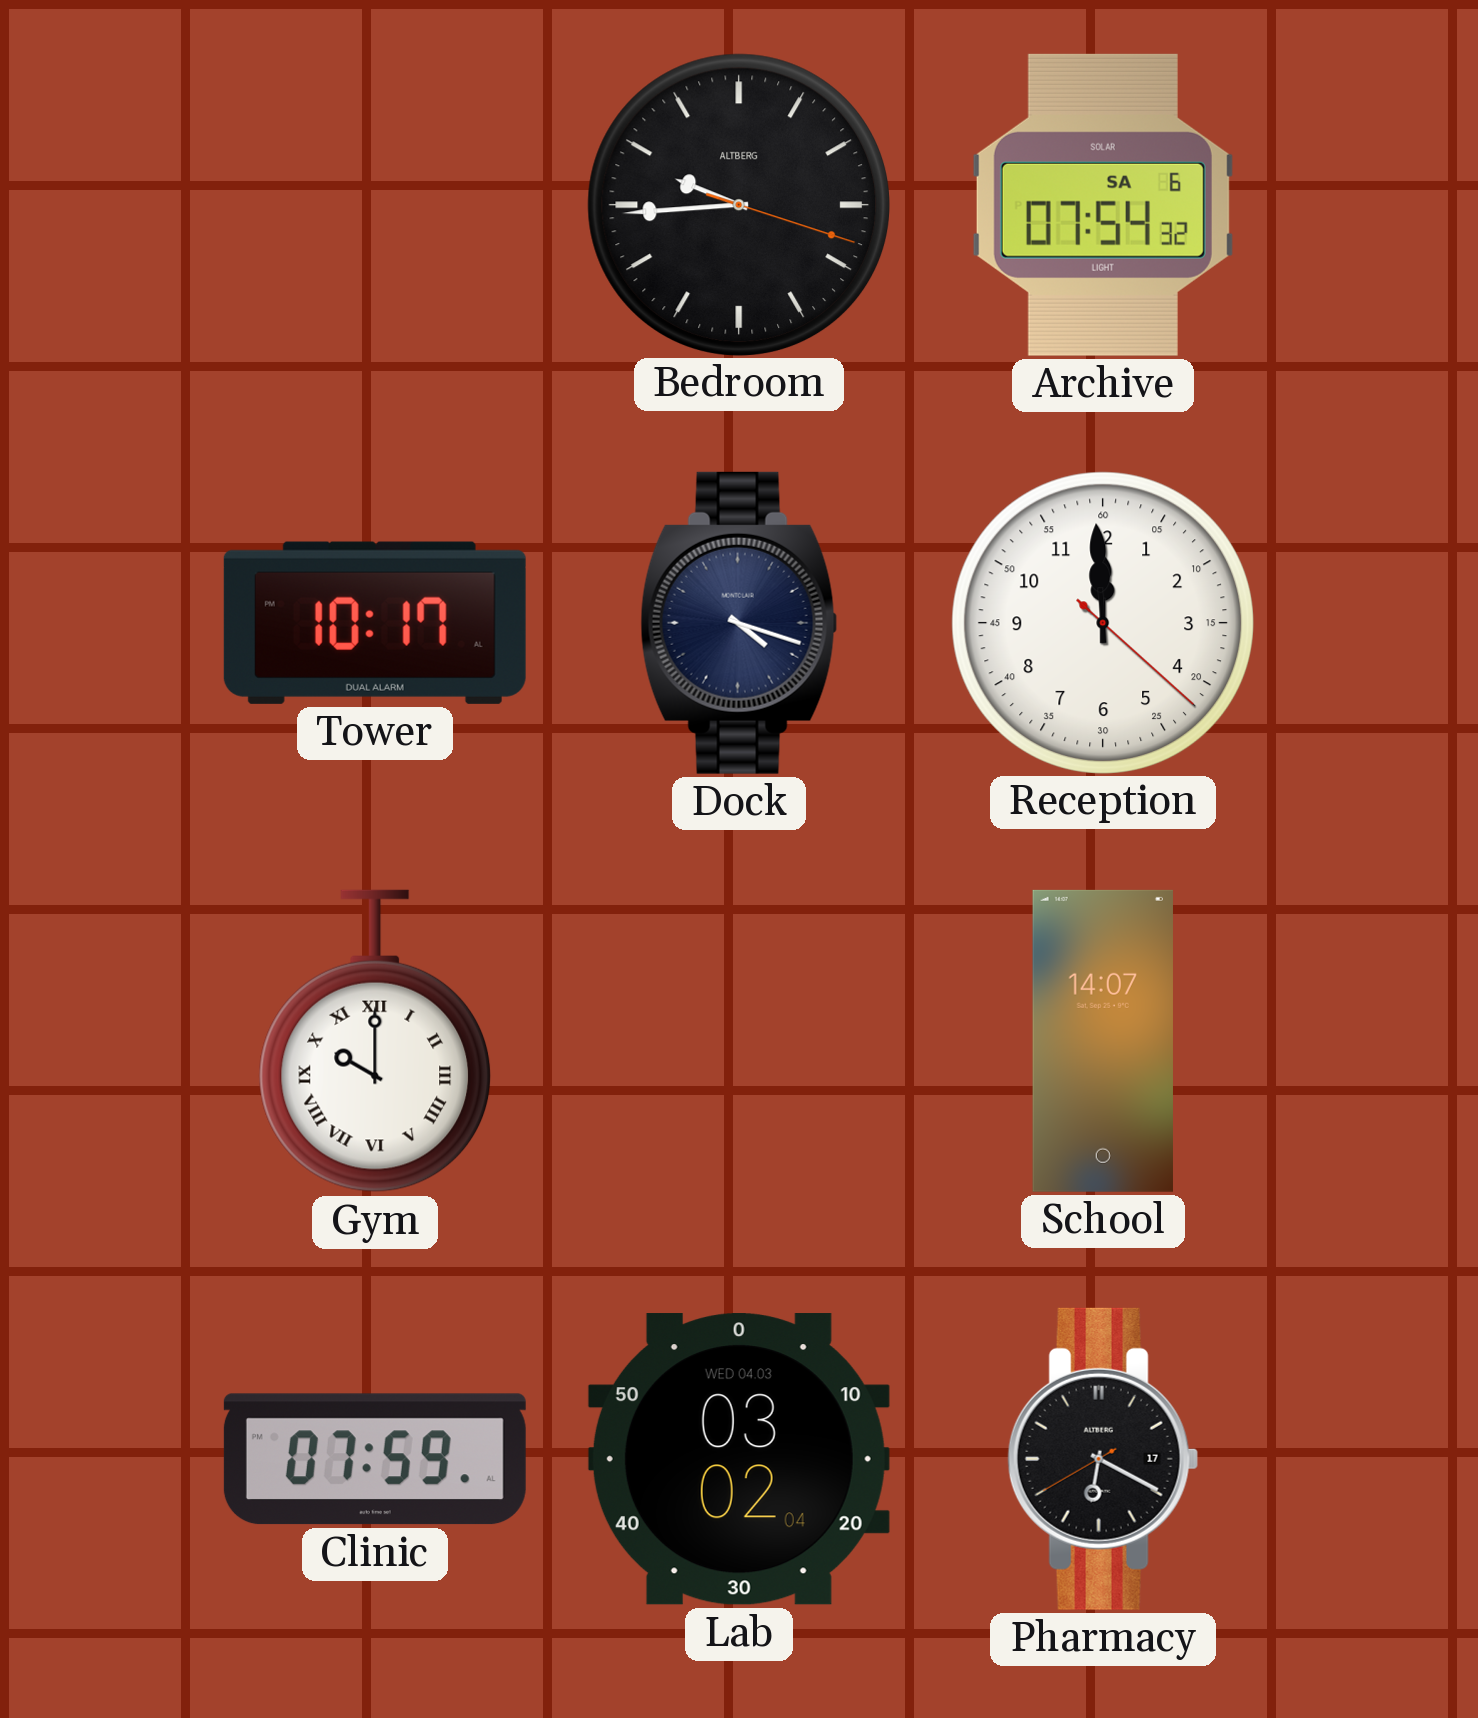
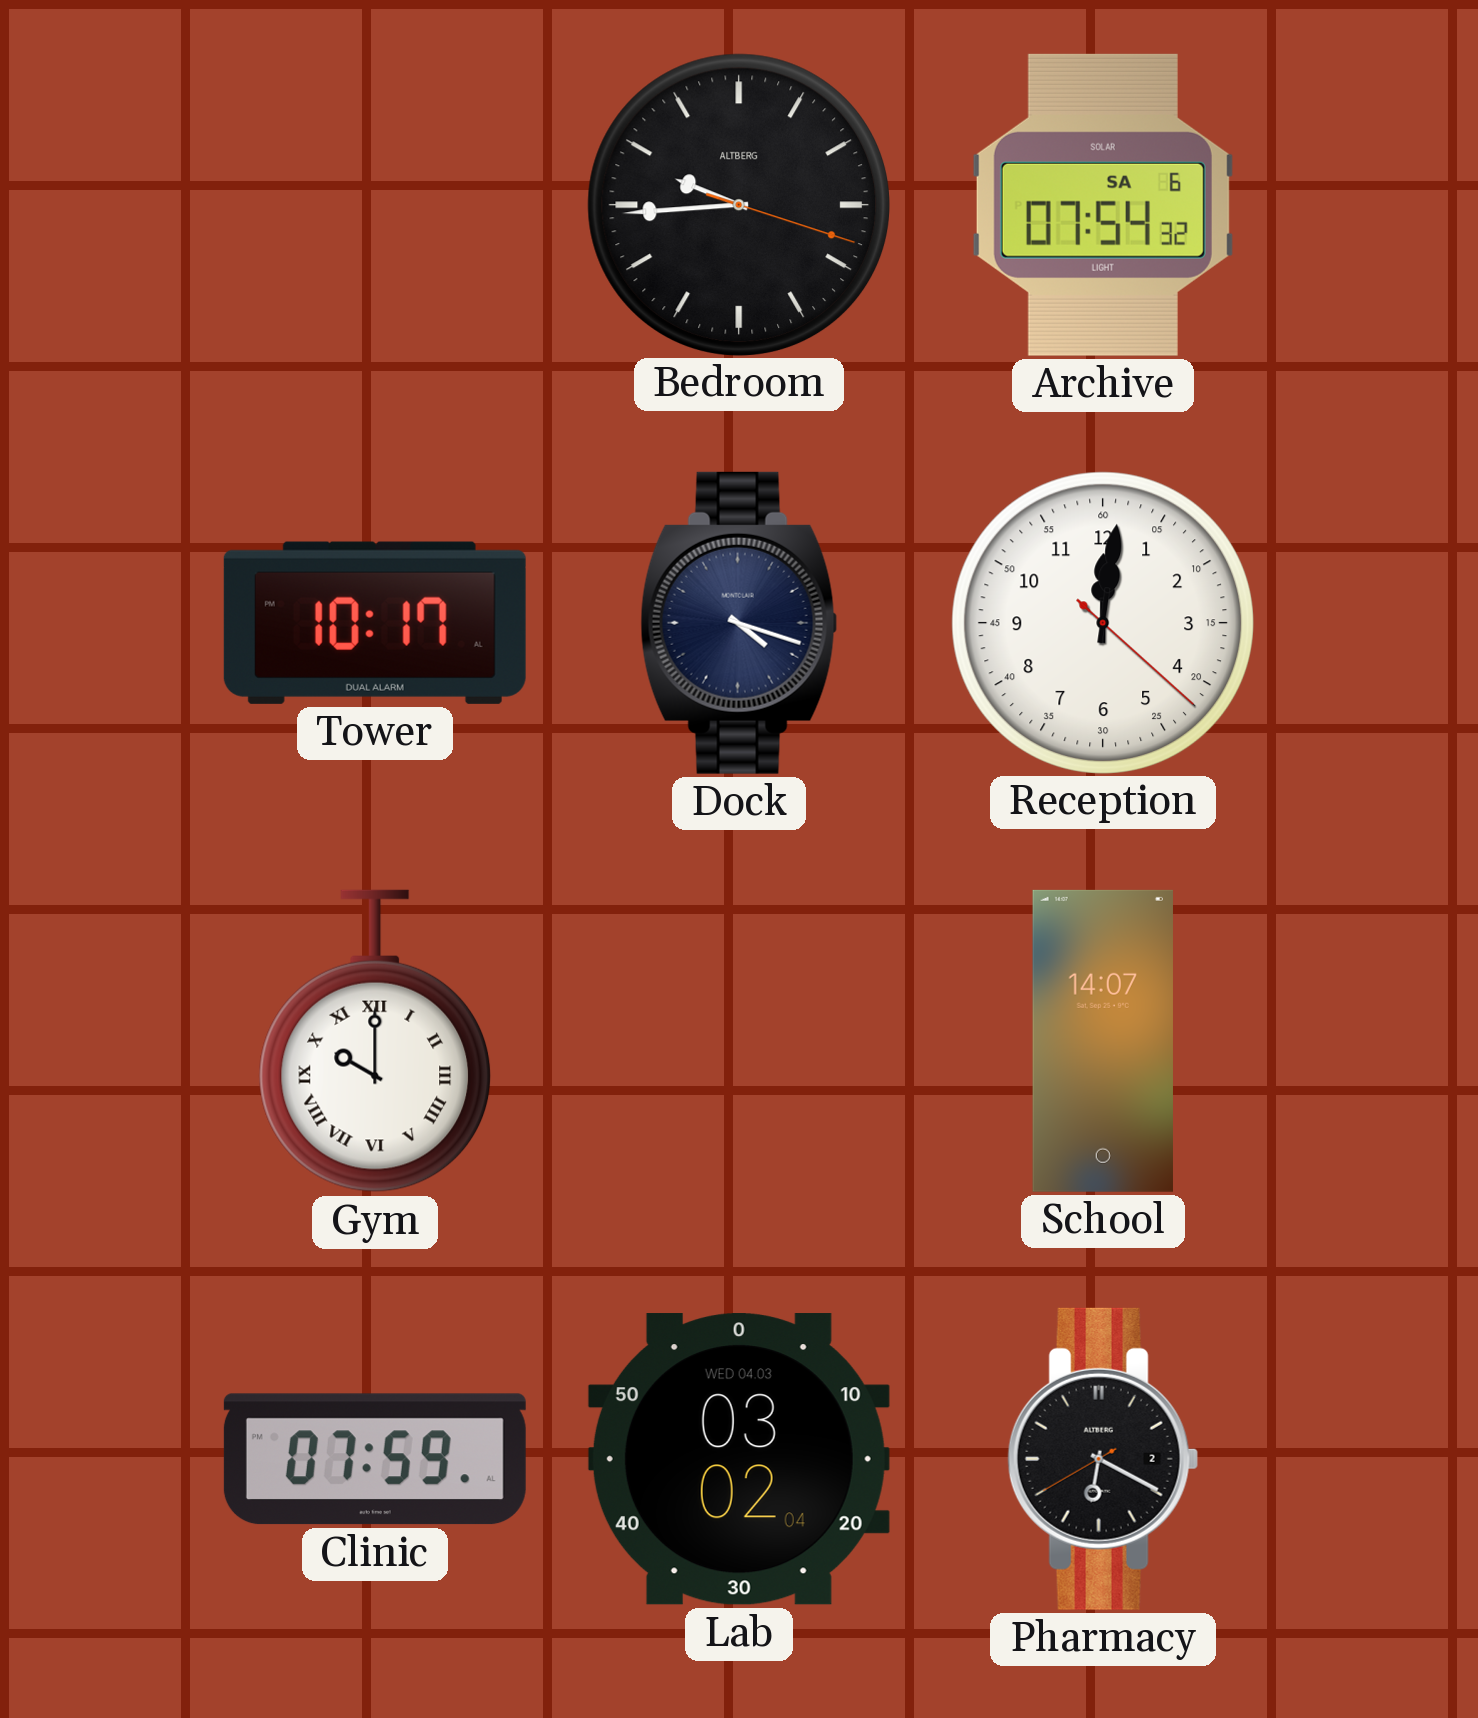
Reception: 11:59 -> 12:01 (1102, 622)
Pharmacy date: 17 -> 2 (1103, 1459)
